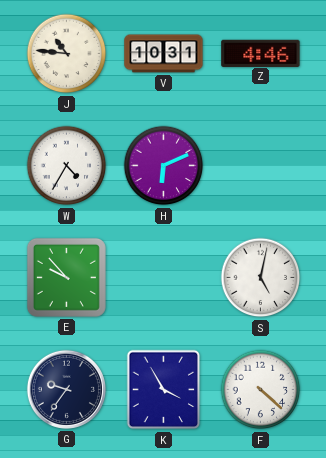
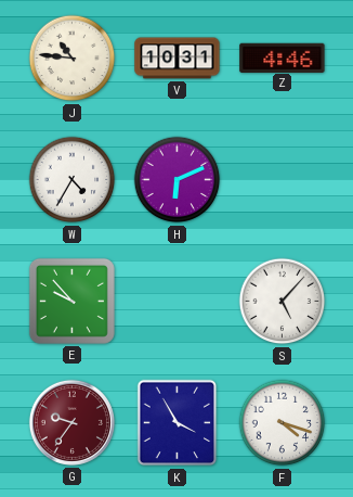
S: 5:02 -> 5:07 (283, 302)
G dial: navy -> burgundy (71, 422)
F: 4:22 -> 4:18 (283, 423)
